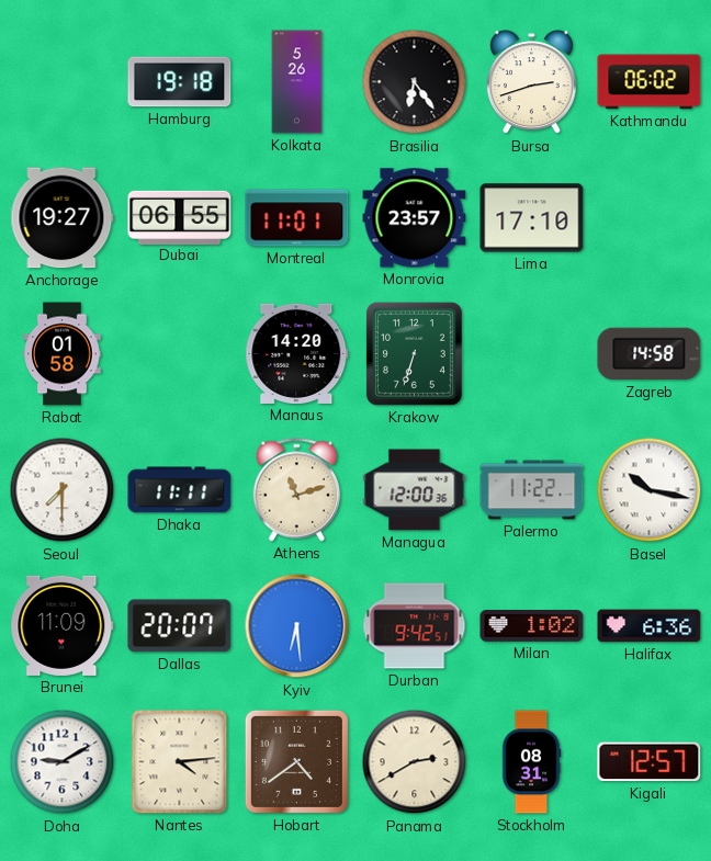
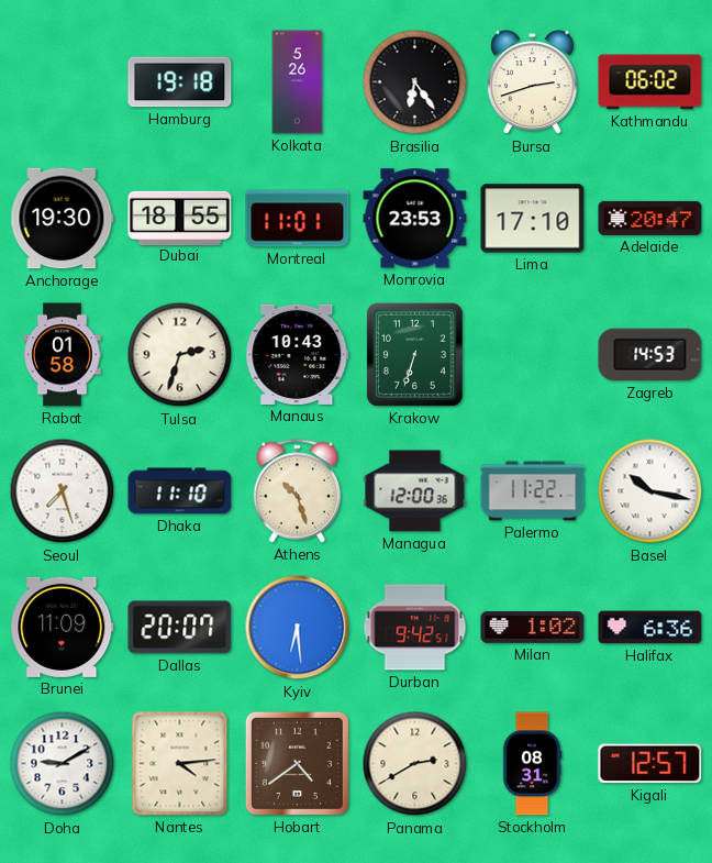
Anchorage: 19:27 -> 19:30 (63, 219)
Dubai: 06:55 -> 18:55 (180, 218)
Monrovia: 23:57 -> 23:53 (415, 219)
Adelaide: none -> 20:47 (650, 218)
Tulsa: none -> 2:33 (180, 355)
Manaus: 14:20 -> 10:43 (298, 354)
Zagreb: 14:58 -> 14:53 (650, 355)
Seoul: 7:30 -> 7:27 (63, 491)
Dhaka: 11:11 -> 11:10 (180, 491)
Athens: 11:12 -> 10:27 (298, 491)
